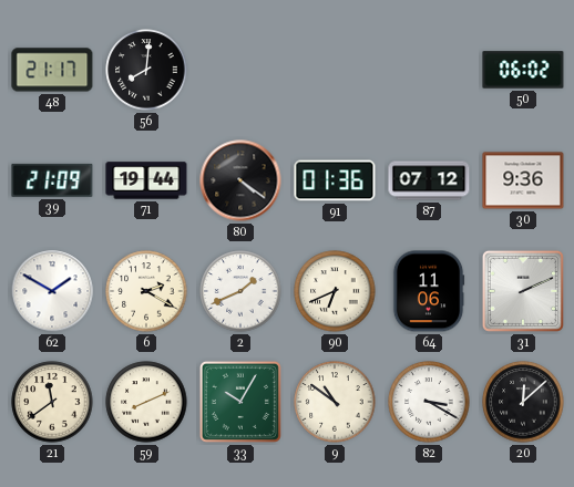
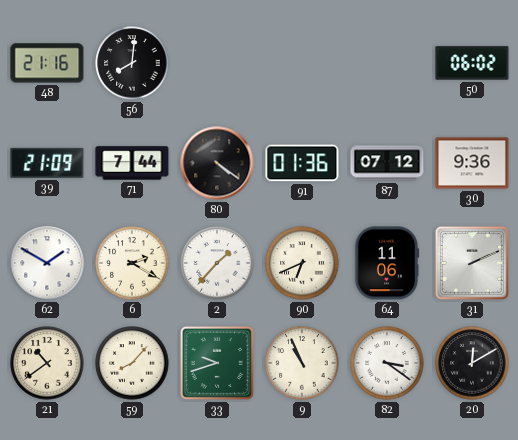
48: 21:17 -> 21:16 (47, 63)
71: 19:44 -> 7:44 (132, 163)
2: 1:41 -> 1:37 (217, 263)
21: 11:39 -> 10:39 (47, 363)
59: 8:11 -> 8:07 (132, 363)
33: 10:05 -> 9:42 (217, 363)
9: 10:51 -> 10:56 (302, 363)
82: 3:20 -> 3:21 (387, 363)
20: 12:08 -> 12:10 (472, 363)
